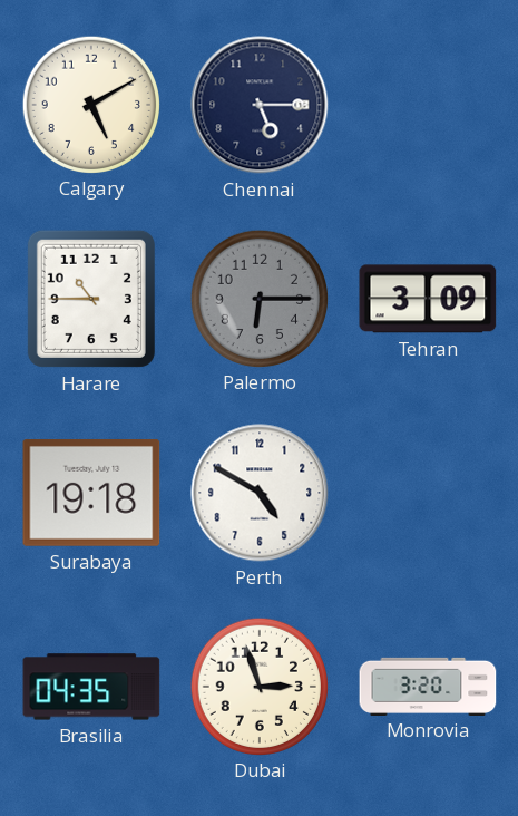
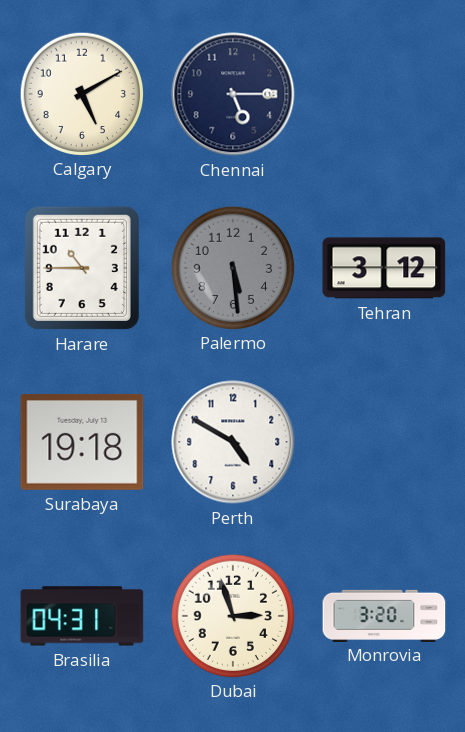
Palermo: 6:15 -> 5:29 (232, 267)
Tehran: 3:09 -> 3:12 (384, 268)
Brasilia: 04:35 -> 04:31 (82, 616)
